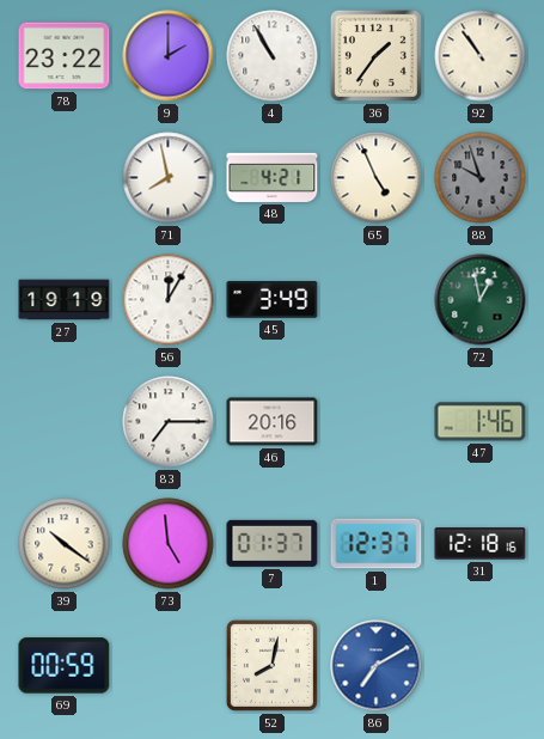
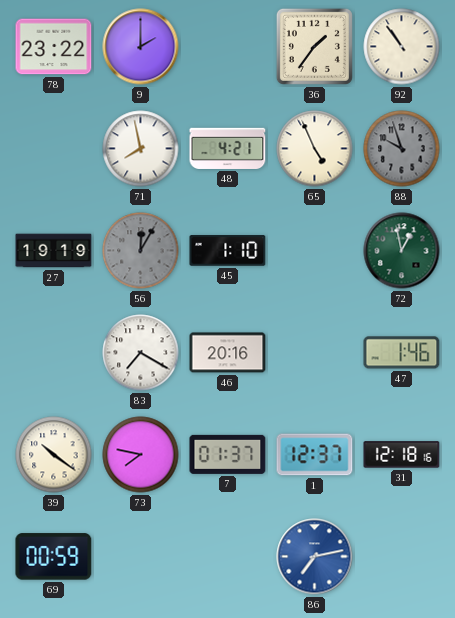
4: 10:55 -> none (273, 56)
56 dial: white -> grey (141, 251)
45: 3:49 -> 1:10 (228, 251)
83: 7:15 -> 7:20 (141, 353)
73: 4:59 -> 7:47 (141, 455)
52: 8:02 -> none (271, 665)
86: 7:10 -> 7:13 (315, 557)
